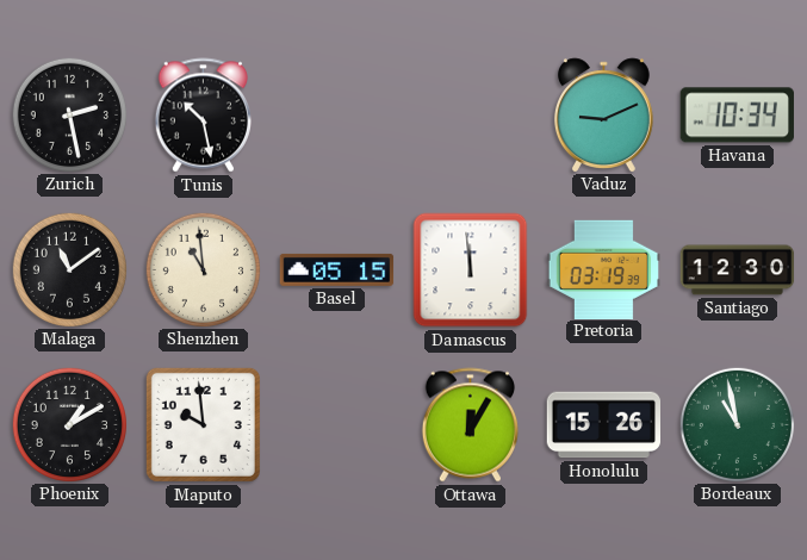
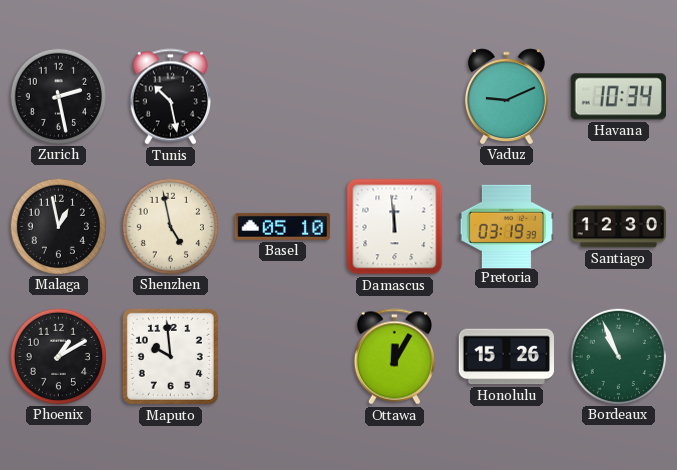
Malaga: 11:09 -> 12:58 (58, 226)
Shenzhen: 10:59 -> 4:58 (170, 226)
Basel: 05:15 -> 05:10 (283, 226)
Bordeaux: 10:58 -> 10:56 (618, 356)
